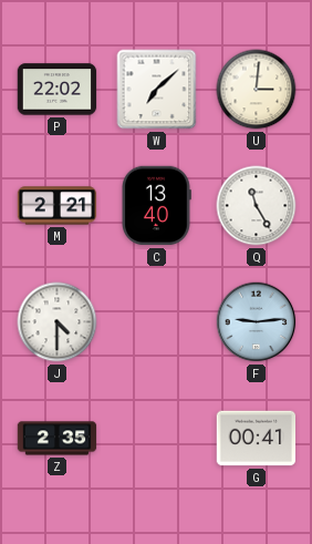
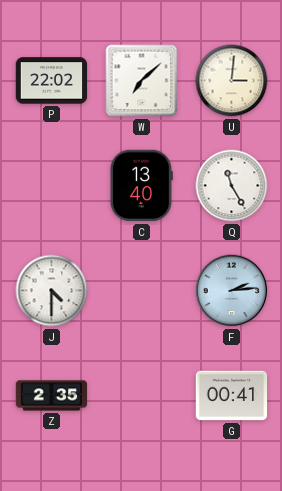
M: 2:21 -> none (58, 206)
F: 9:14 -> 2:14 (232, 291)
